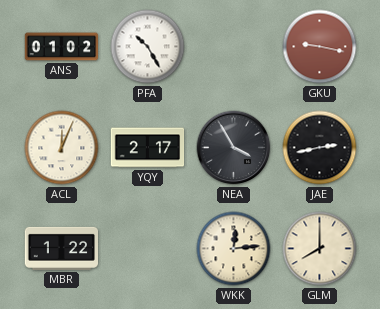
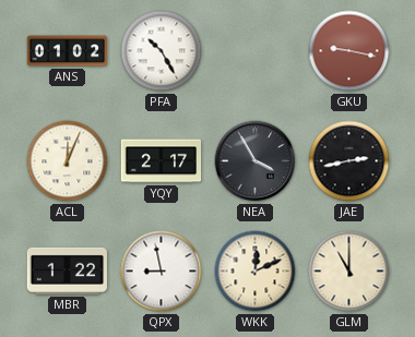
QPX: none -> 8:58 (162, 272)
WKK: 12:14 -> 12:11 (256, 272)
GLM: 8:00 -> 11:00 (349, 272)
